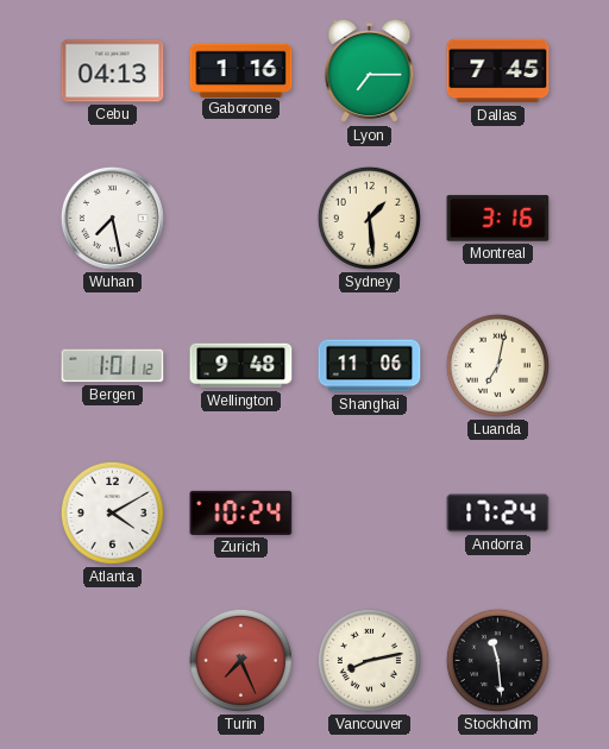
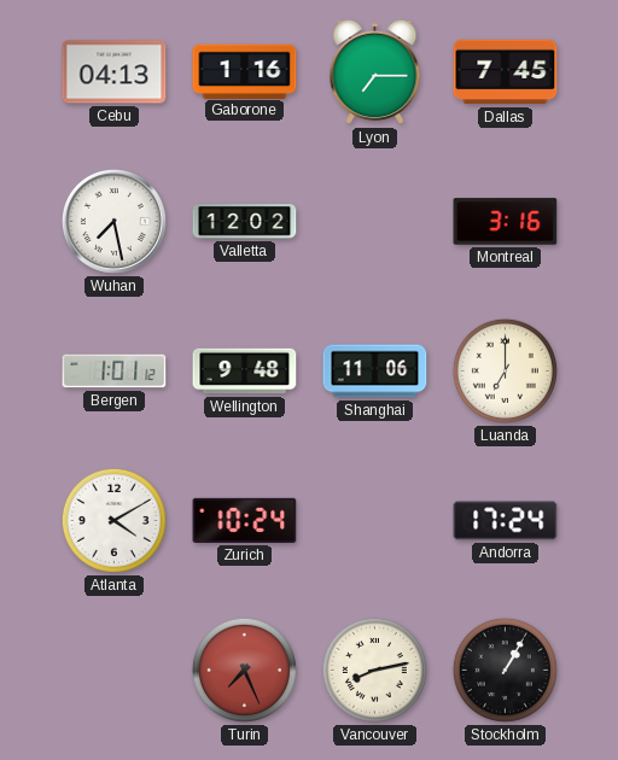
Valletta: none -> 12:02 (245, 222)
Sydney: 1:29 -> none (369, 218)
Luanda: 7:02 -> 7:00 (505, 370)
Stockholm: 11:29 -> 1:05 (505, 670)
